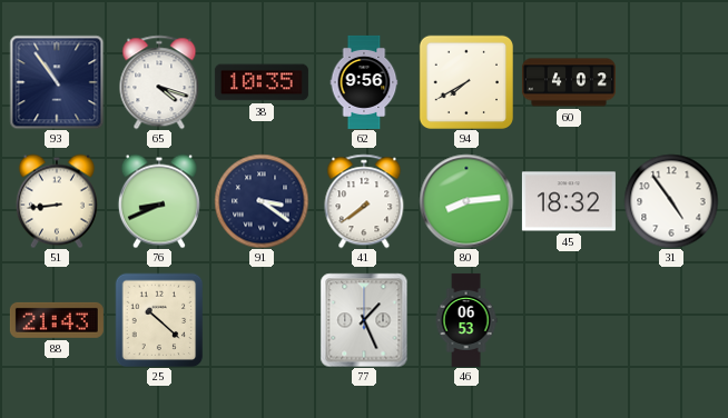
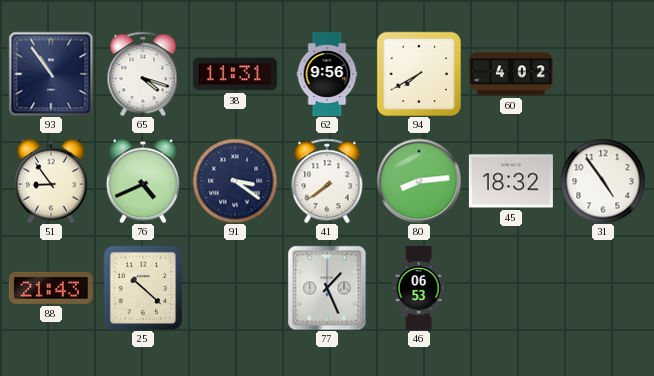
38: 10:35 -> 11:31 (235, 74)
51: 8:44 -> 8:54 (51, 181)
76: 8:41 -> 4:41 (143, 181)
